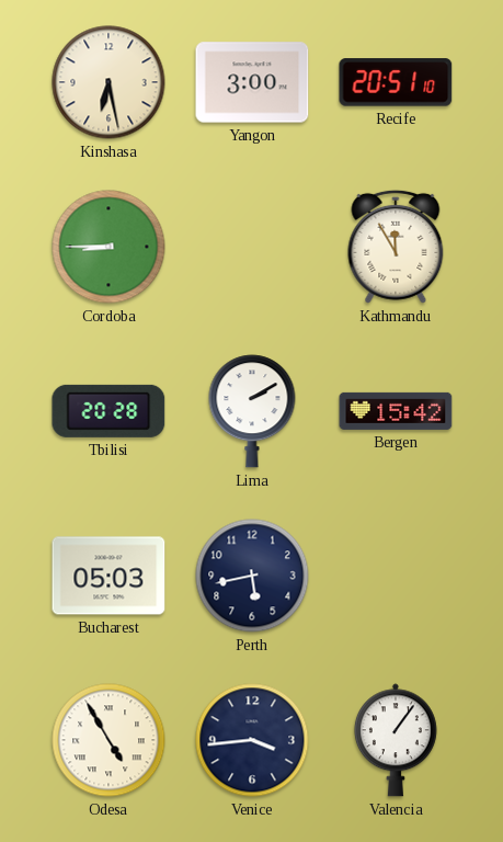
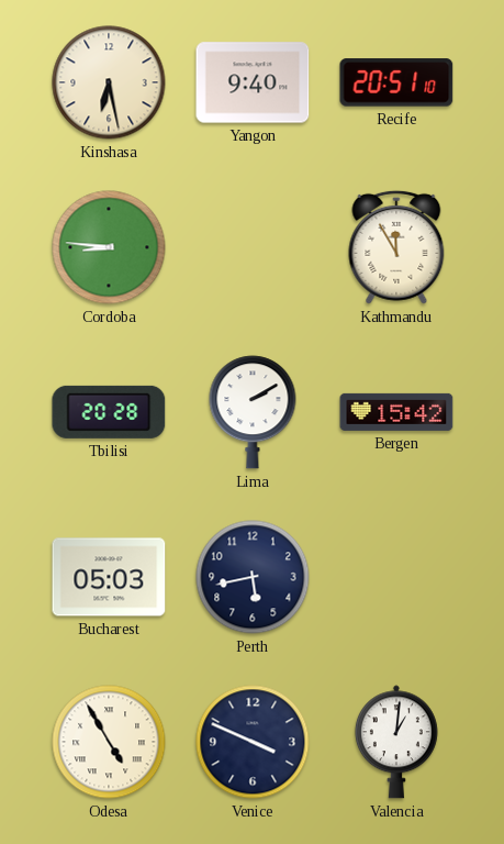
Yangon: 3:00 -> 9:40 (253, 82)
Cordoba: 8:45 -> 8:46 (109, 247)
Venice: 3:44 -> 3:49 (253, 742)
Valencia: 1:06 -> 1:01 (396, 742)
